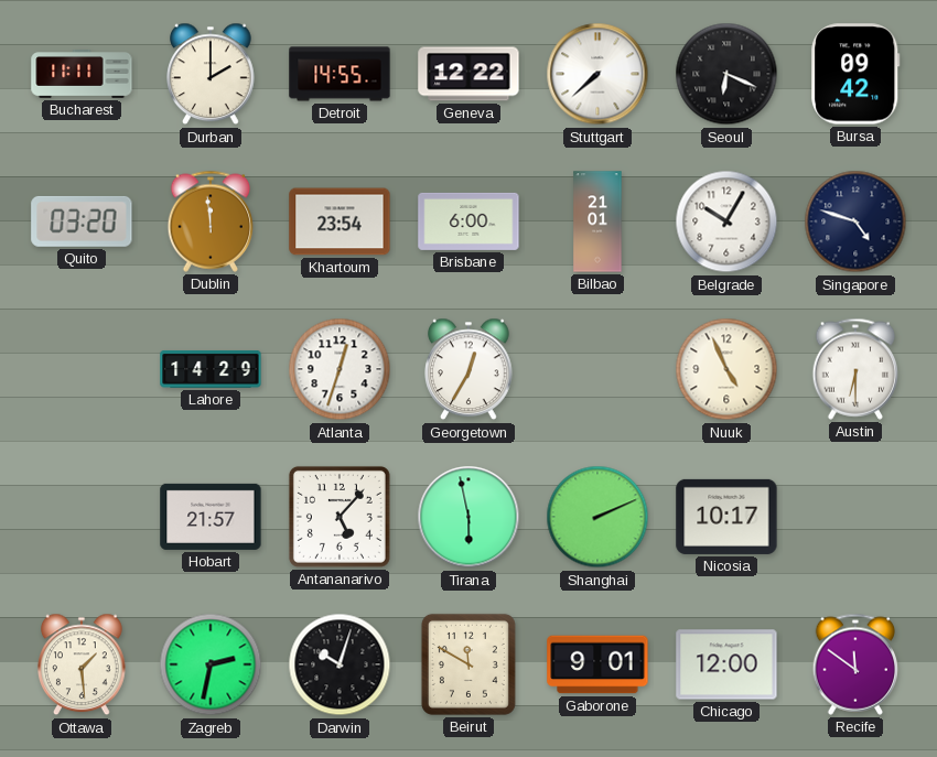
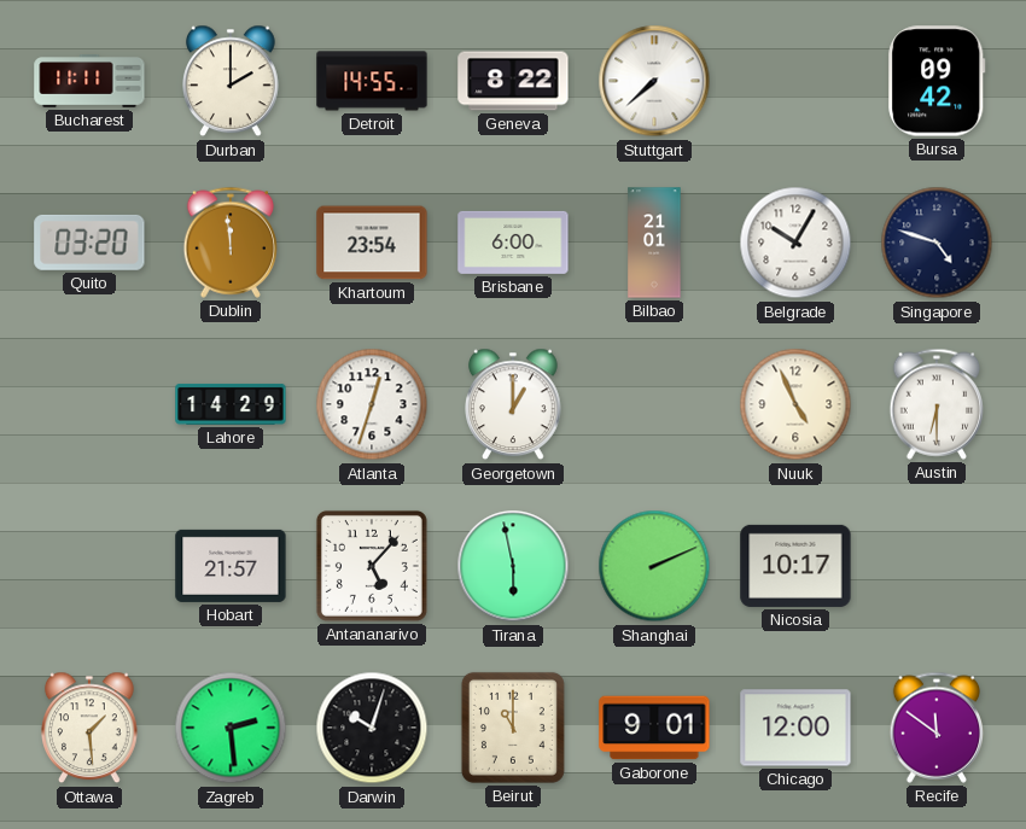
Geneva: 12:22 -> 8:22 (513, 81)
Seoul: 6:19 -> none (726, 74)
Georgetown: 12:35 -> 1:00 (514, 404)
Zagreb: 2:32 -> 2:29 (231, 728)
Beirut: 11:50 -> 11:00 (513, 728)
